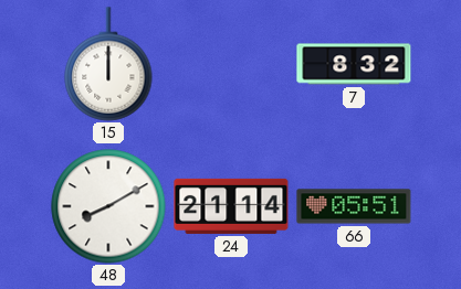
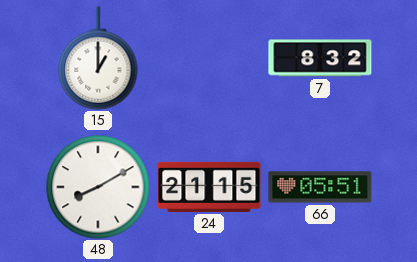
15: 12:00 -> 1:00 (98, 58)
24: 21:14 -> 21:15 (209, 187)
